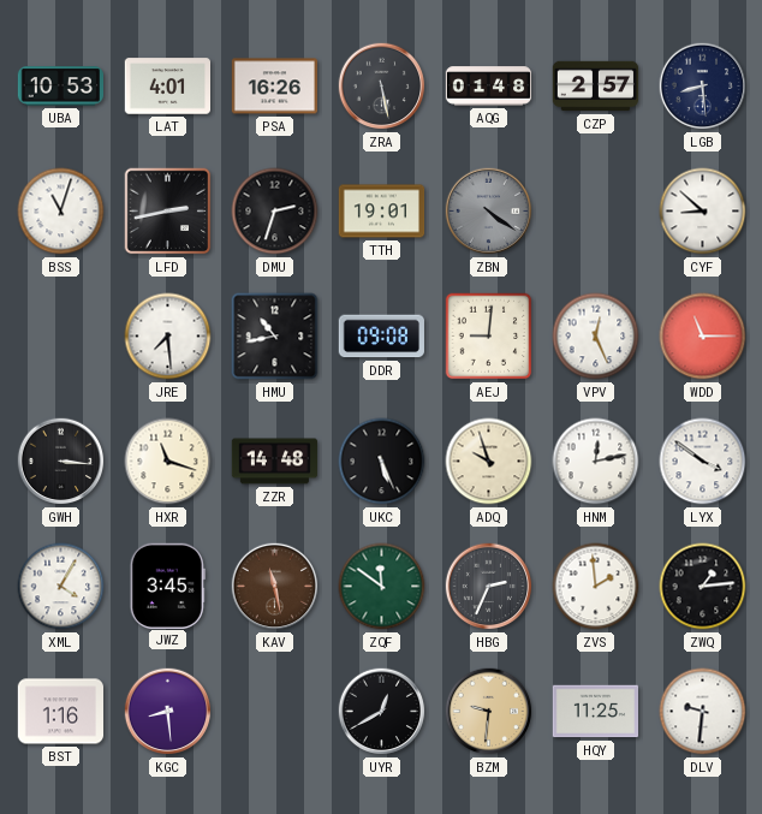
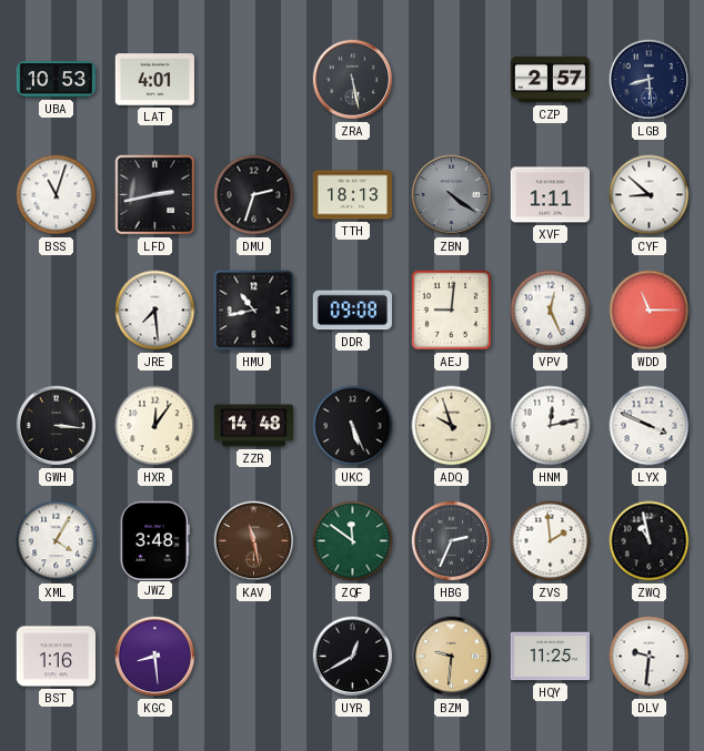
PSA: 16:26 -> none (274, 87)
AQG: 01:48 -> none (489, 87)
TTH: 19:01 -> 18:13 (353, 195)
XVF: none -> 1:11 (551, 195)
HXR: 11:18 -> 12:06 (155, 426)
LYX: 3:51 -> 3:49 (650, 426)
JWZ: 3:45 -> 3:48 (154, 540)
ZWQ: 1:14 -> 10:58 (650, 541)
